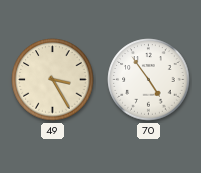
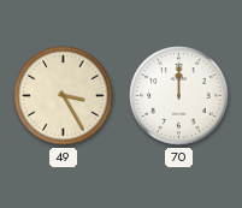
70: 4:54 -> 12:00 (179, 96)
